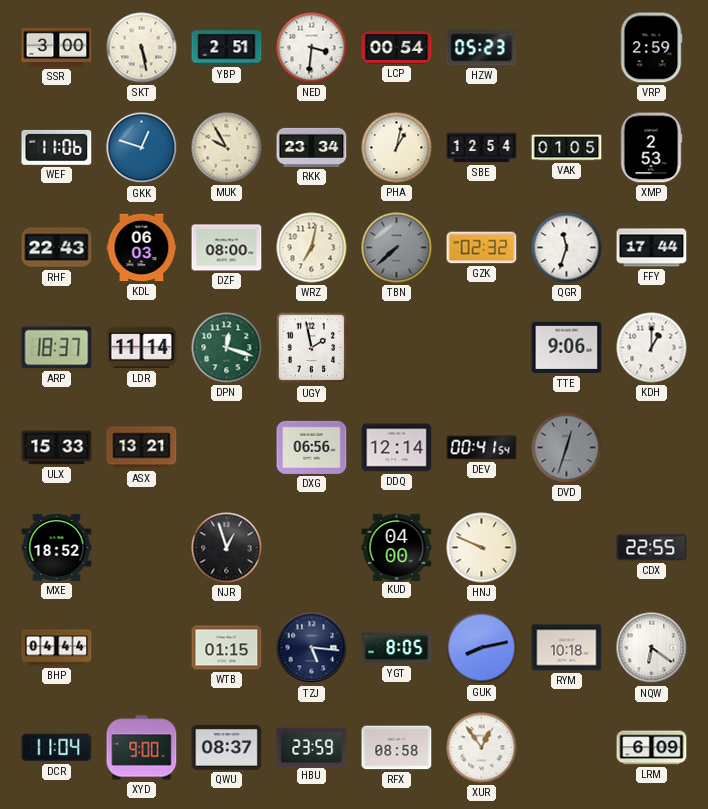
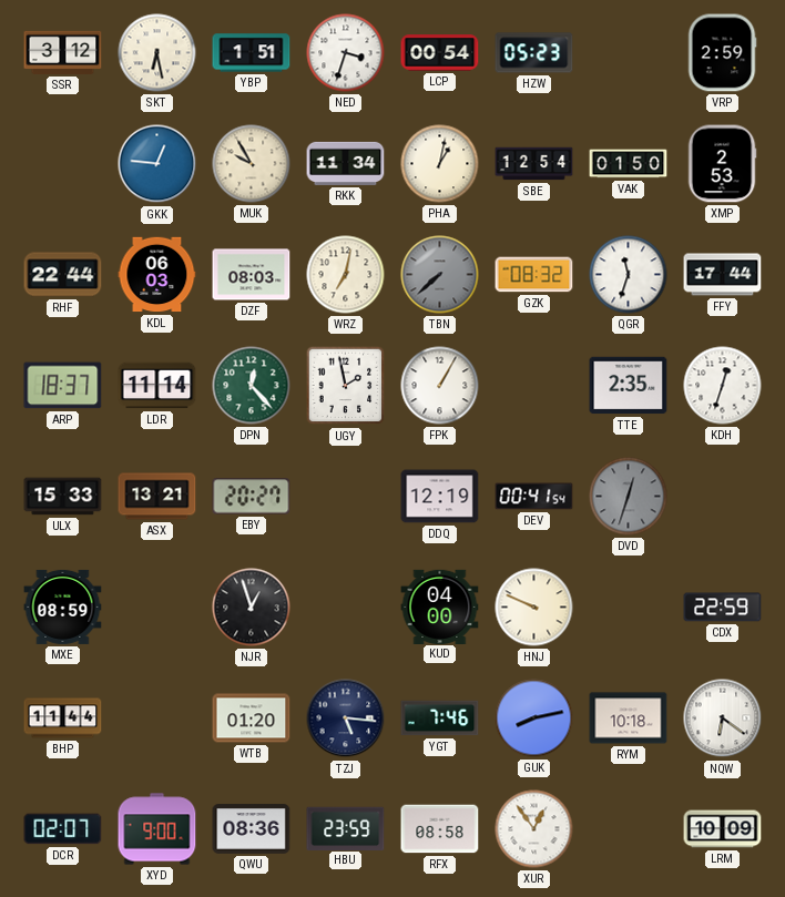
SSR: 3:00 -> 3:12 (63, 52)
SKT: 5:28 -> 6:28 (157, 53)
YBP: 2:51 -> 1:51 (252, 53)
NED: 3:31 -> 3:33 (346, 53)
WEF: 11:06 -> none (57, 147)
GKK: 12:48 -> 12:46 (157, 164)
RKK: 23:34 -> 11:34 (346, 163)
VAK: 01:05 -> 01:50 (629, 164)
RHF: 22:43 -> 22:44 (63, 275)
DZF: 08:00 -> 08:03 (252, 275)
GZK: 02:32 -> 08:32 (534, 275)
DPN: 12:18 -> 12:23 (252, 386)
FPK: none -> 1:05 (440, 386)
TTE: 9:06 -> 2:35 (629, 386)
KDH: 1:00 -> 12:33 (723, 386)
EBY: none -> 20:27 (252, 497)
DXG: 06:56 -> none (312, 447)
DDQ: 12:14 -> 12:19 (440, 497)
MXE: 18:52 -> 08:59 (63, 607)
CDX: 22:55 -> 22:59 (723, 608)
BHP: 04:44 -> 11:44 (63, 718)
WTB: 01:15 -> 01:20 (252, 718)
YGT: 8:05 -> 7:46 (440, 718)
DCR: 11:04 -> 02:07 (63, 829)
QWU: 08:37 -> 08:36 (252, 829)
LRM: 6:09 -> 10:09 (723, 829)
